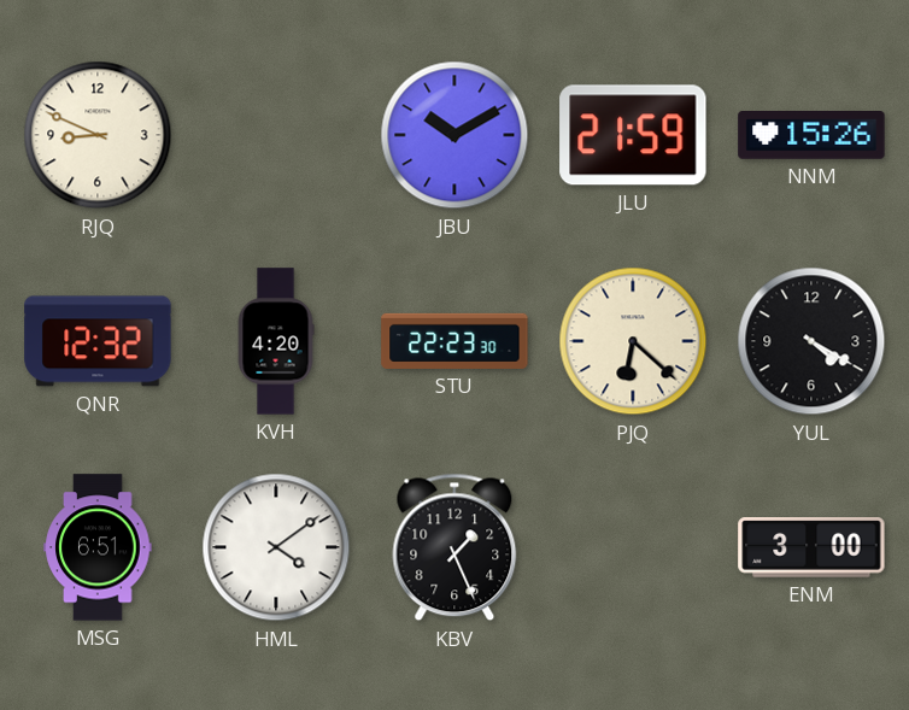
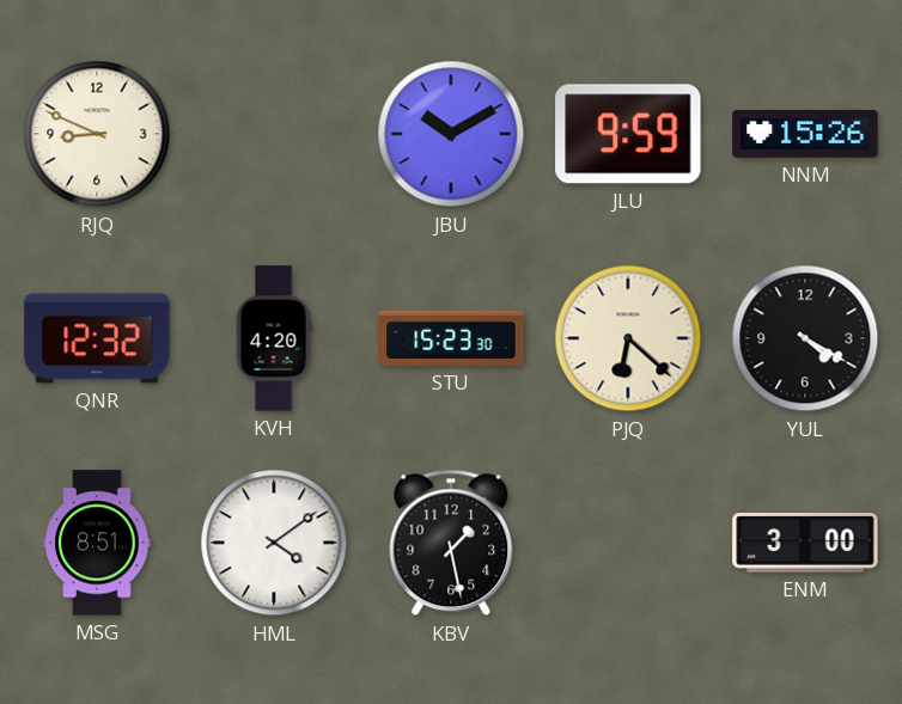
JLU: 21:59 -> 9:59 (628, 134)
STU: 22:23 -> 15:23 (451, 338)
MSG: 6:51 -> 8:51 (97, 543)
KBV: 1:26 -> 1:28 (451, 543)
